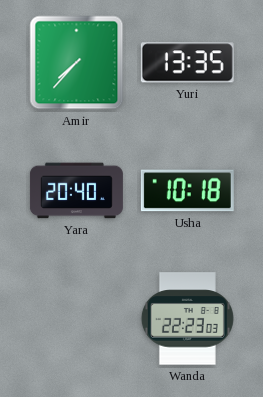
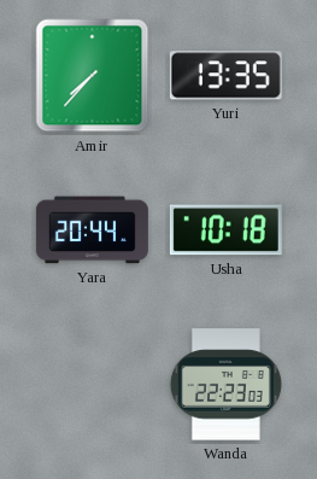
Yara: 20:40 -> 20:44 (92, 230)
